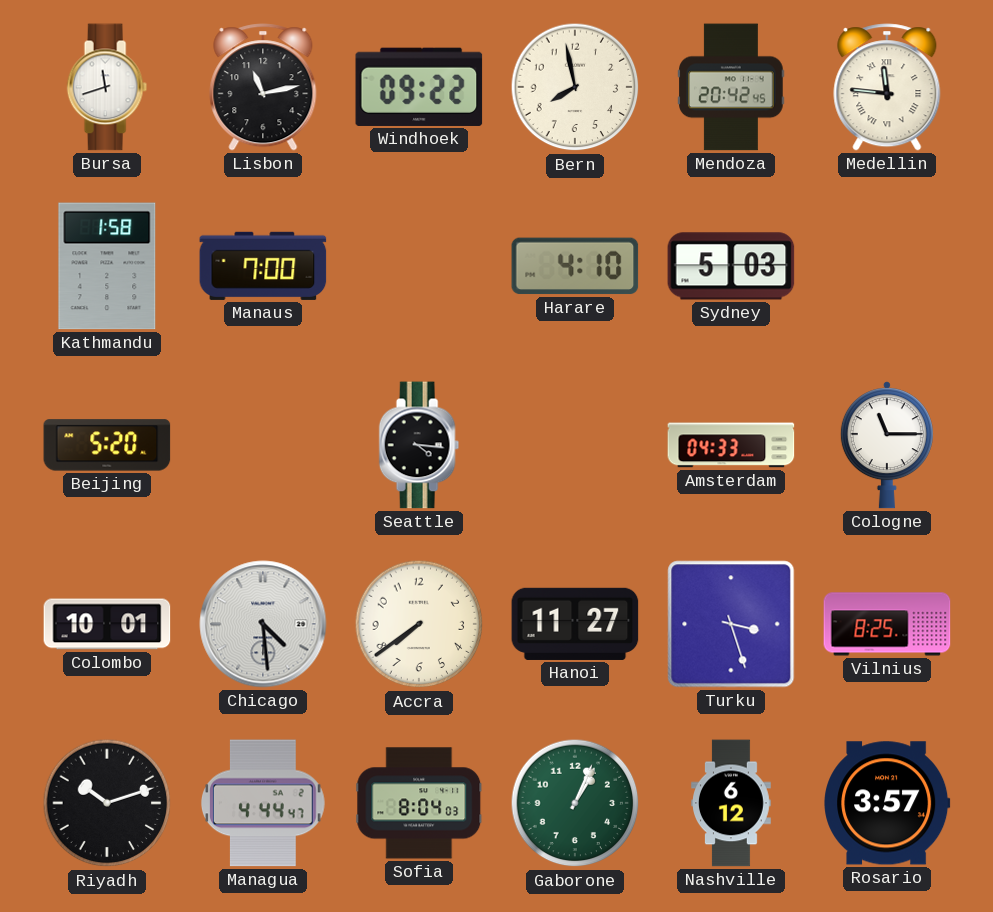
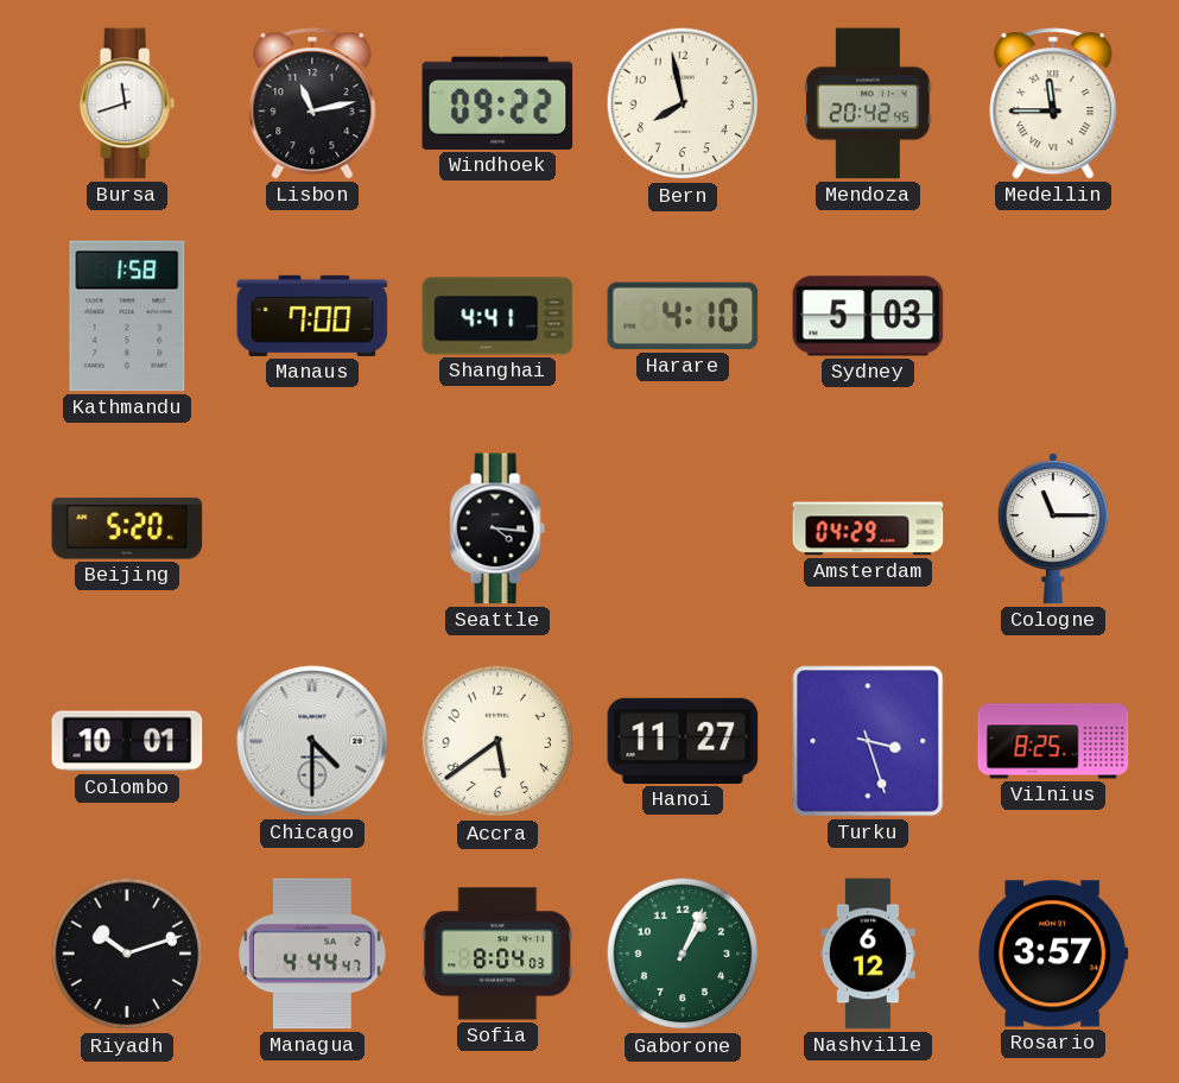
Medellin: 11:46 -> 11:45 (1053, 103)
Shanghai: none -> 4:41 (497, 316)
Amsterdam: 04:33 -> 04:29 (868, 528)
Chicago: 4:29 -> 4:30 (312, 741)
Accra: 7:39 -> 5:39 (497, 741)
